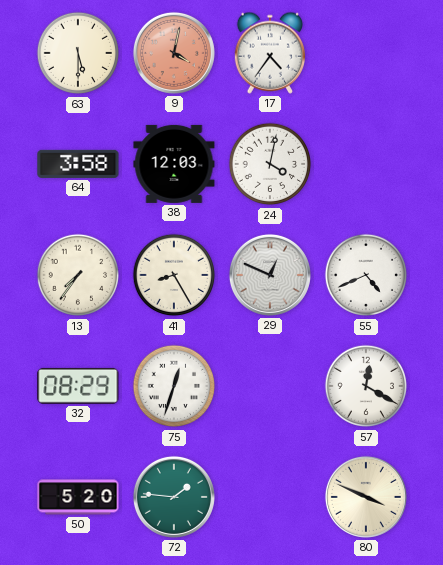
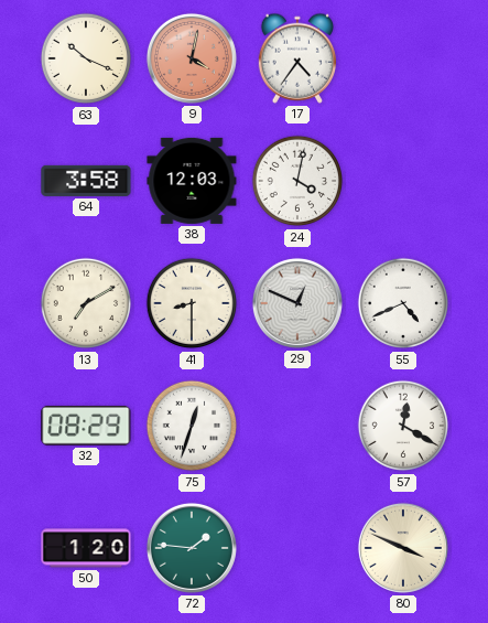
63: 5:30 -> 10:19 (86, 58)
13: 7:36 -> 7:10 (86, 303)
41: 8:25 -> 8:30 (192, 303)
50: 5:20 -> 1:20 (86, 548)
